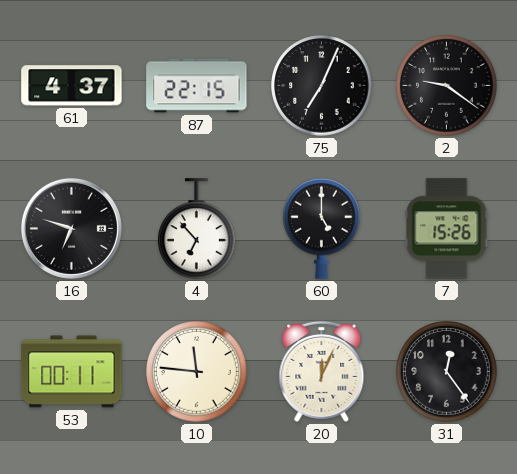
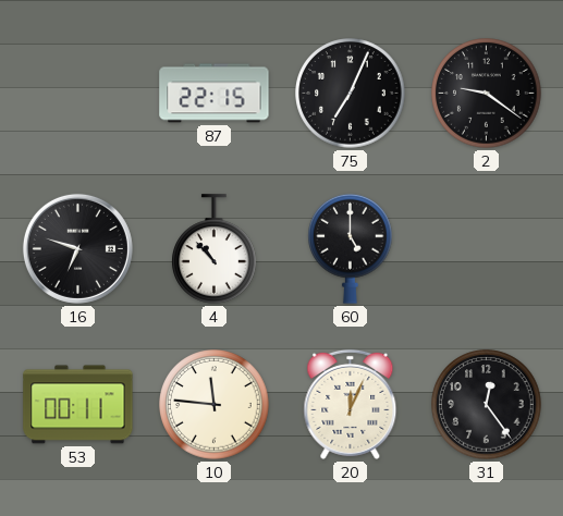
61: 4:37 -> none (72, 86)
4: 6:53 -> 10:53 (215, 249)
7: 15:26 -> none (447, 229)
